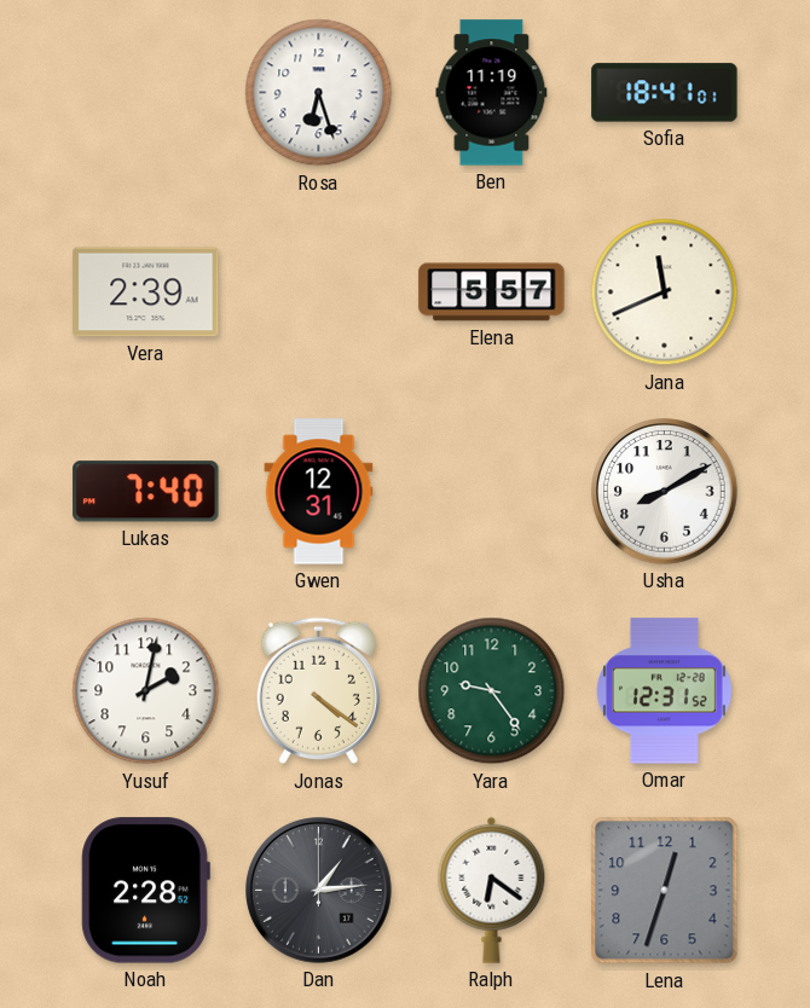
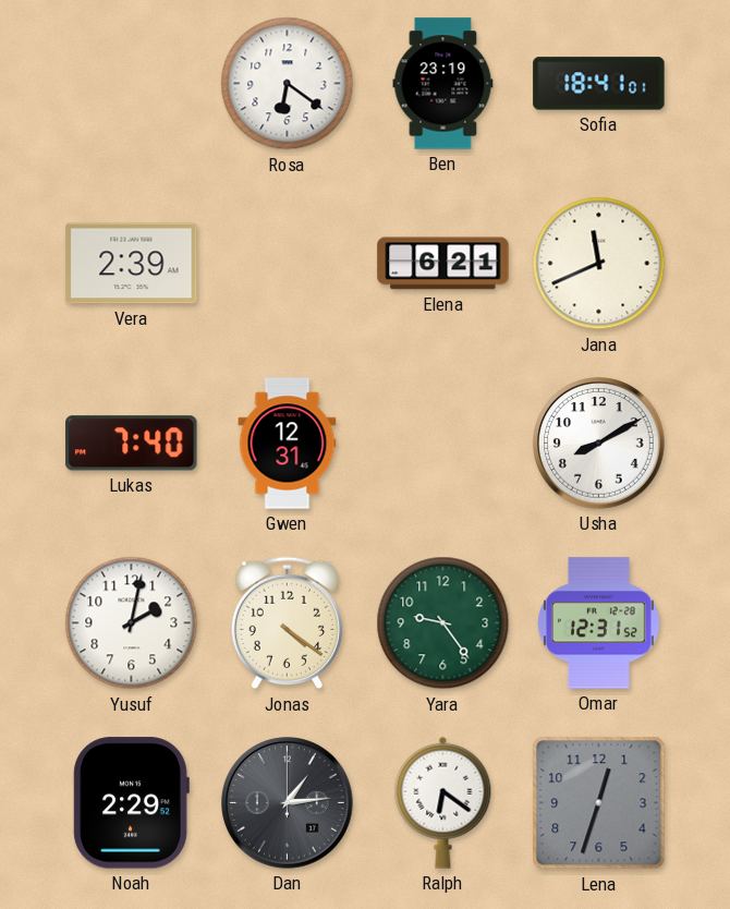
Rosa: 6:27 -> 6:21 (288, 84)
Ben: 11:19 -> 23:19 (443, 84)
Elena: 5:57 -> 6:21 (443, 264)
Noah: 2:28 -> 2:29 (131, 803)
